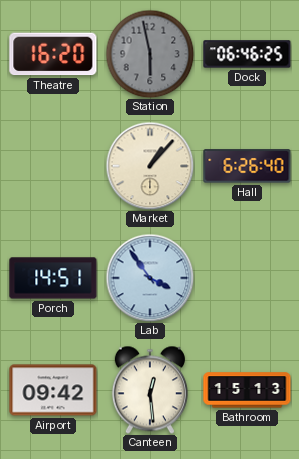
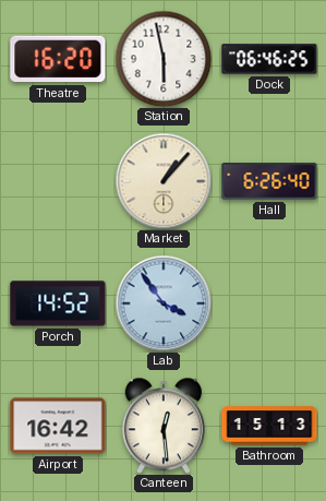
Station dial: grey -> white (164, 59)
Porch: 14:51 -> 14:52 (58, 303)
Airport: 09:42 -> 16:42 (58, 426)
